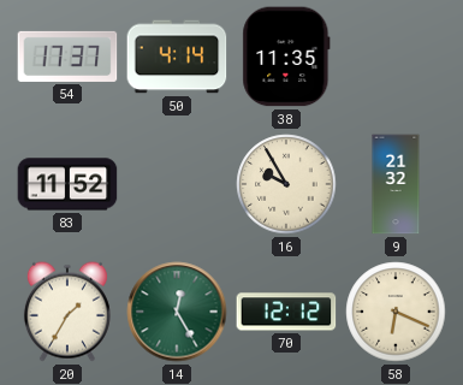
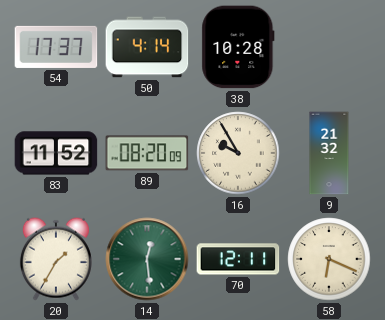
38: 11:35 -> 10:28 (238, 47)
89: none -> 08:20 (147, 153)
14: 12:25 -> 12:29 (147, 259)
70: 12:12 -> 12:11 (238, 259)
